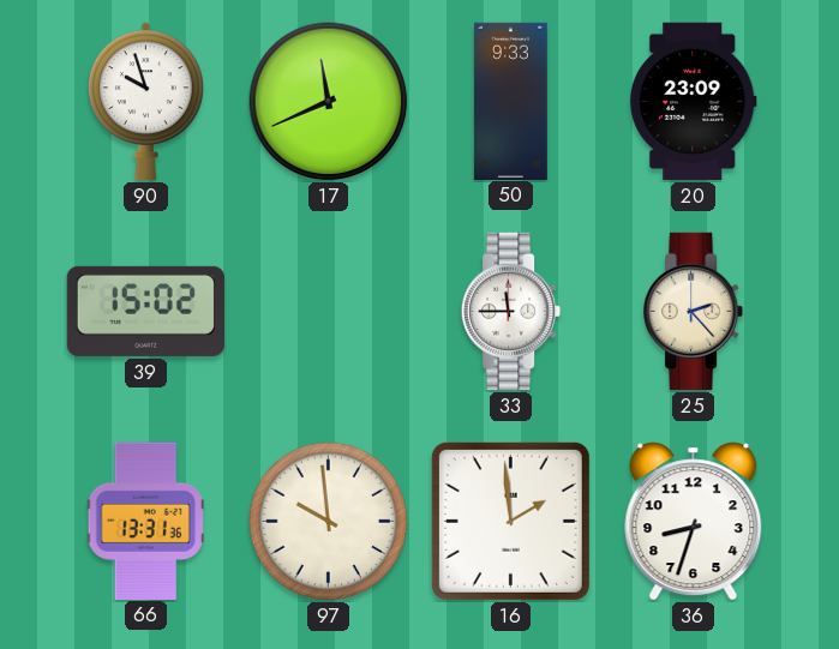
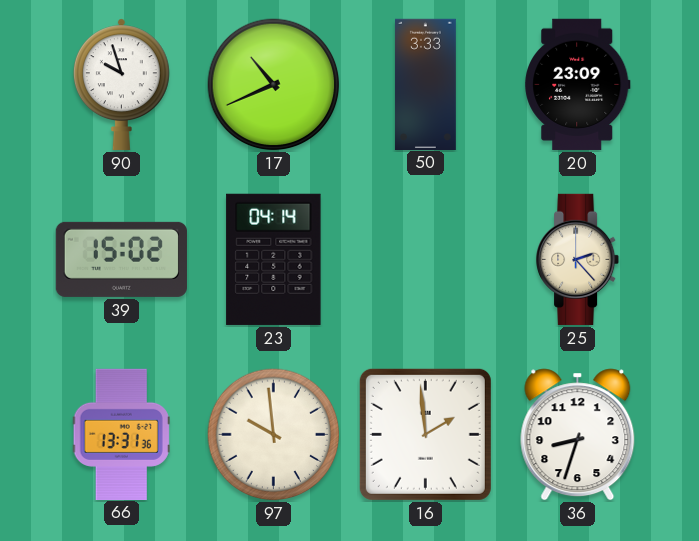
17: 11:41 -> 10:41 (274, 85)
50: 9:33 -> 3:33 (425, 84)
23: none -> 04:14 (274, 259)
33: 11:45 -> none (513, 311)
